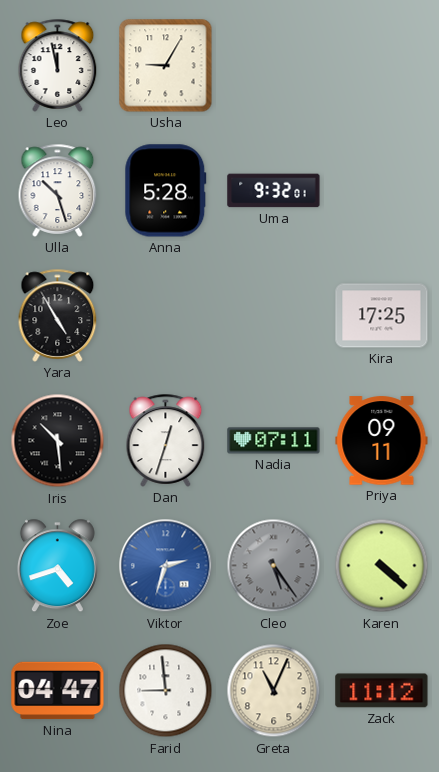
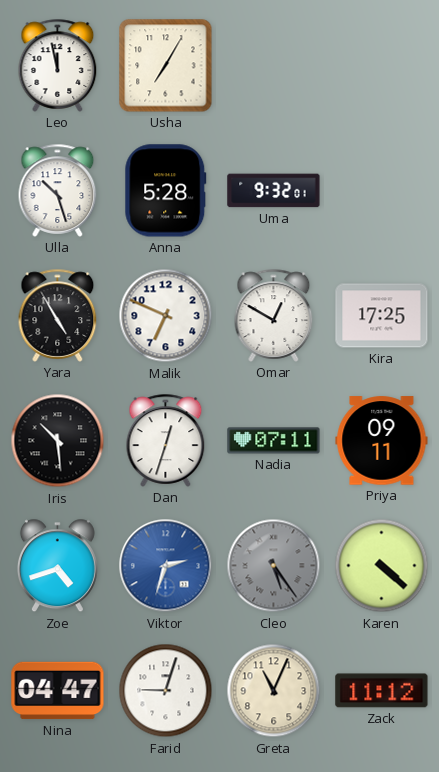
Usha: 9:05 -> 7:05 (166, 66)
Malik: none -> 6:49 (166, 316)
Omar: none -> 12:50 (274, 315)
Farid: 8:59 -> 9:03 (166, 691)
